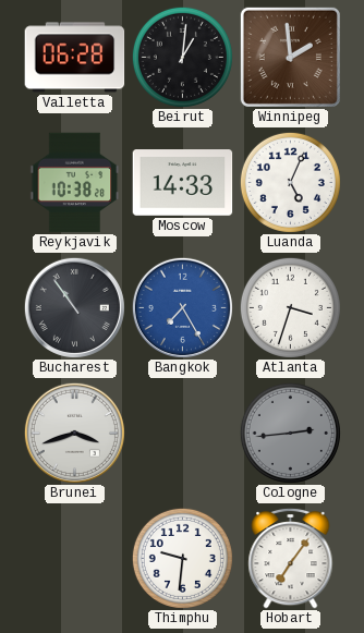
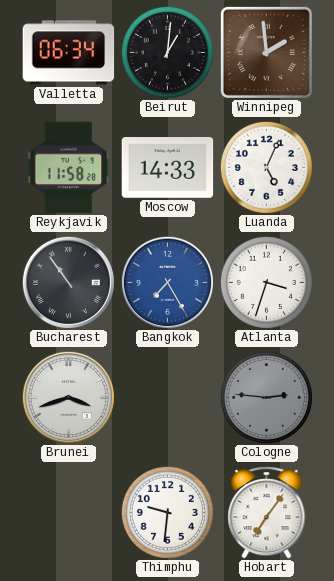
Valletta: 06:28 -> 06:34 (69, 53)
Reykjavik: 10:38 -> 11:58 (69, 168)
Cologne: 2:44 -> 2:46 (266, 397)
